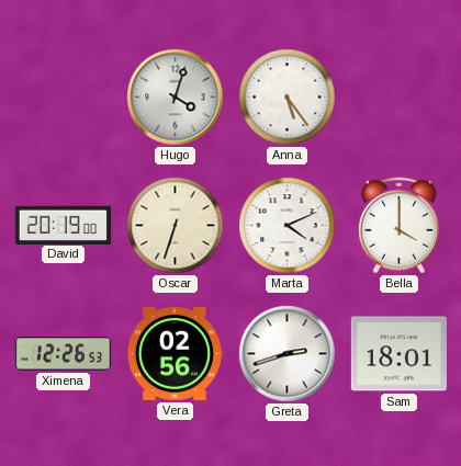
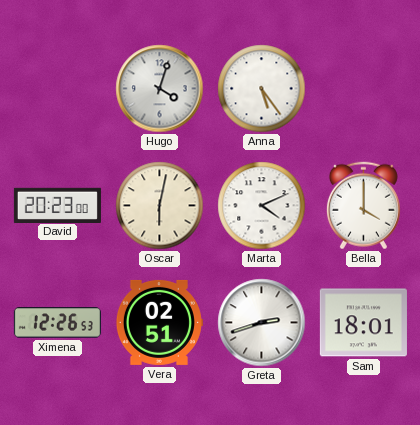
David: 20:19 -> 20:23 (57, 205)
Oscar: 6:33 -> 6:02 (160, 206)
Vera: 02:56 -> 02:51 (159, 322)
